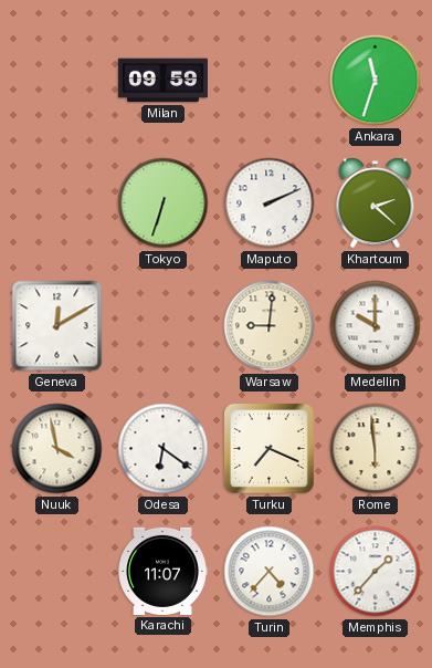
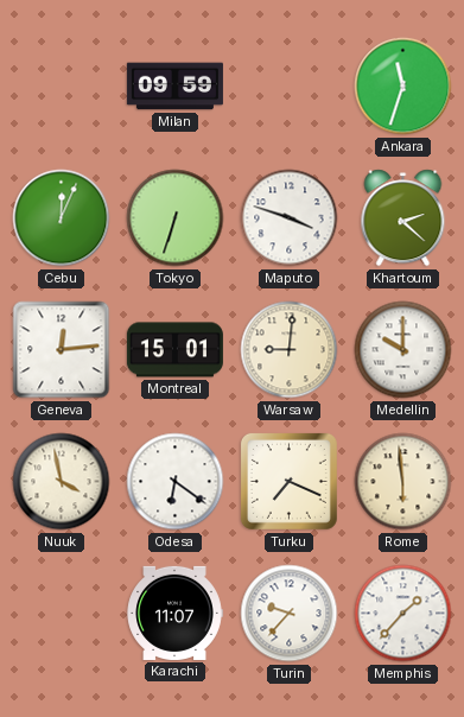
Cebu: none -> 12:04 (62, 218)
Maputo: 2:11 -> 3:48 (290, 218)
Geneva: 12:10 -> 12:14 (62, 350)
Montreal: none -> 15:01 (174, 350)
Turin: 4:37 -> 9:37 (290, 614)
